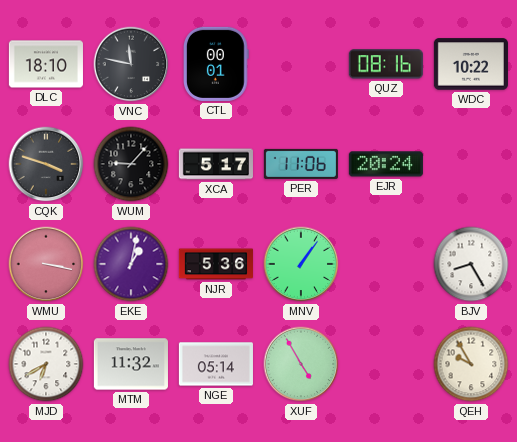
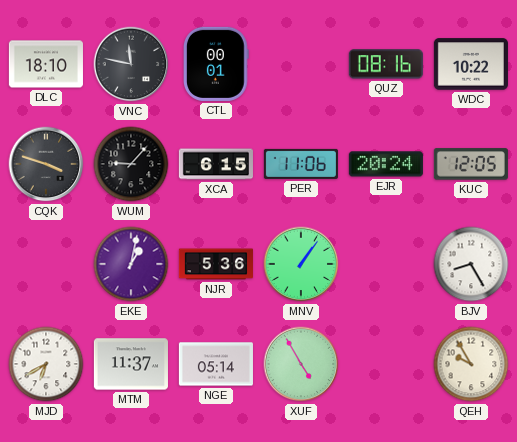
XCA: 5:17 -> 6:15 (216, 164)
KUC: none -> 12:05 (471, 164)
WMU: 3:17 -> none (46, 264)
MTM: 11:32 -> 11:37 (131, 364)
